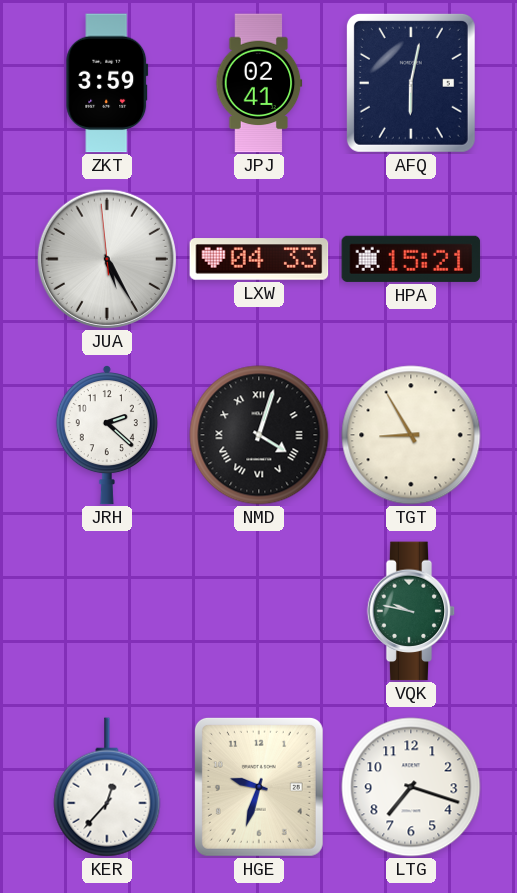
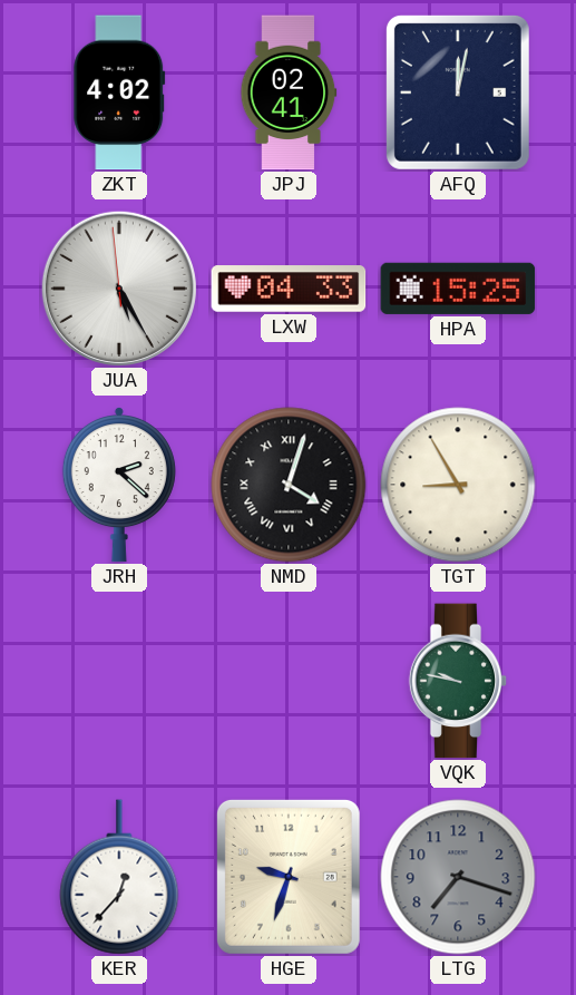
ZKT: 3:59 -> 4:02 (119, 92)
AFQ: 6:02 -> 12:02 (458, 92)
HPA: 15:21 -> 15:25 (458, 289)
LTG dial: white -> grey (458, 877)
